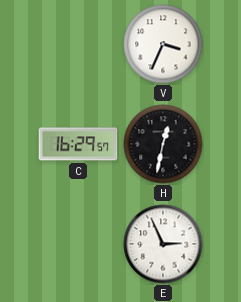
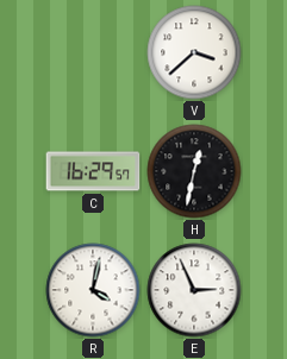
V: 3:34 -> 3:38 (194, 52)
R: none -> 4:02 (93, 290)
